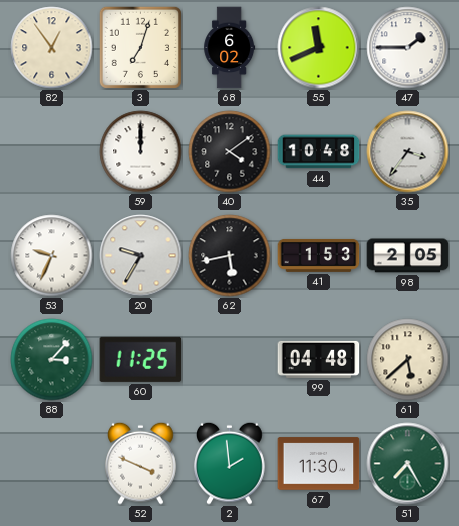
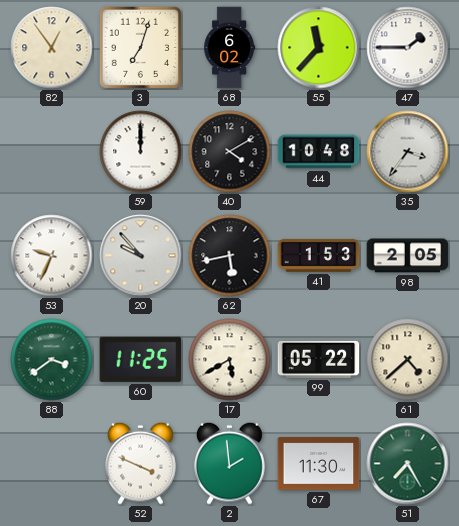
55: 11:41 -> 11:37 (319, 48)
40: 4:09 -> 4:10 (230, 152)
20: 9:35 -> 9:53 (141, 256)
88: 3:07 -> 3:39 (52, 360)
17: none -> 5:40 (230, 360)
99: 04:48 -> 05:22 (319, 359)
61: 5:38 -> 4:38 (408, 360)
